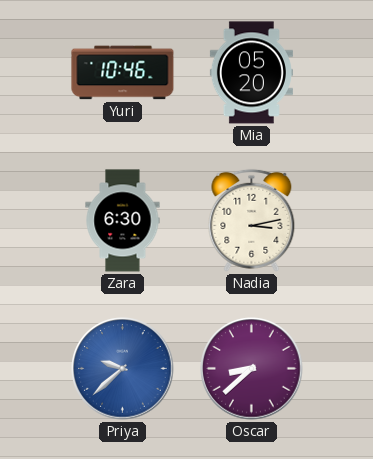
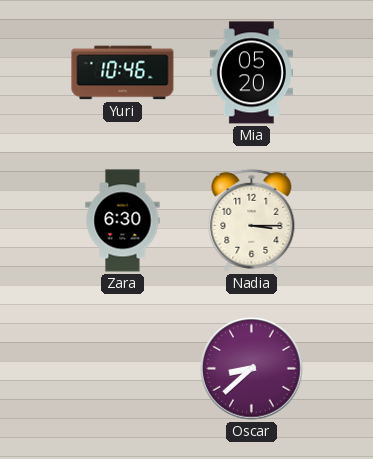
Nadia: 3:13 -> 3:15 (252, 220)
Priya: 9:38 -> none (123, 369)
